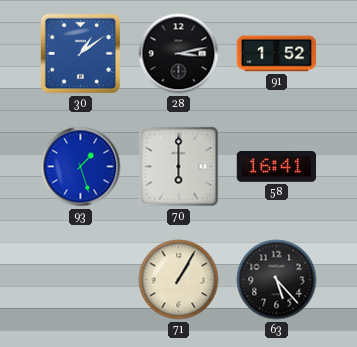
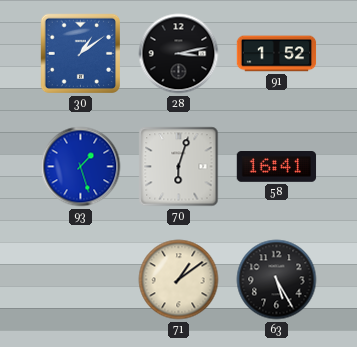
70: 6:00 -> 6:03 (179, 167)
71: 1:05 -> 1:09 (179, 280)
63: 5:23 -> 5:25 (277, 280)
